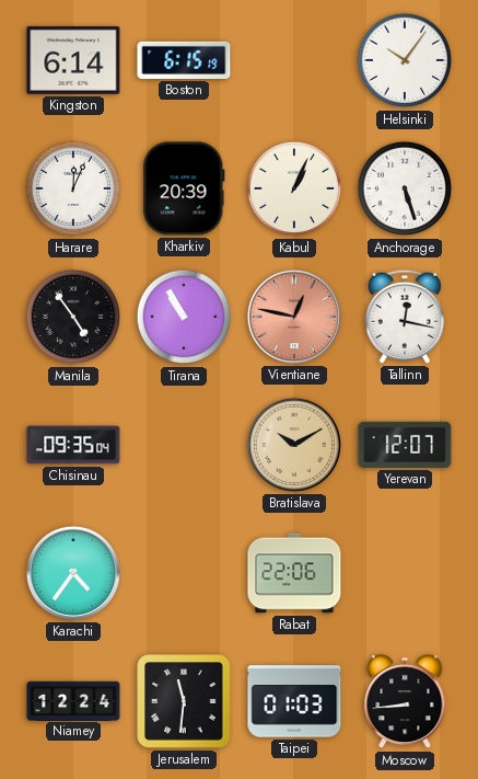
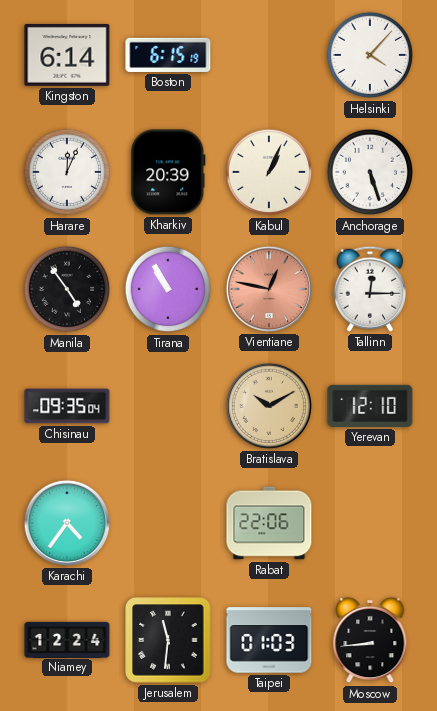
Helsinki: 10:06 -> 4:07 (370, 55)
Tallinn: 12:17 -> 12:15 (370, 289)
Yerevan: 12:07 -> 12:10 (370, 406)
